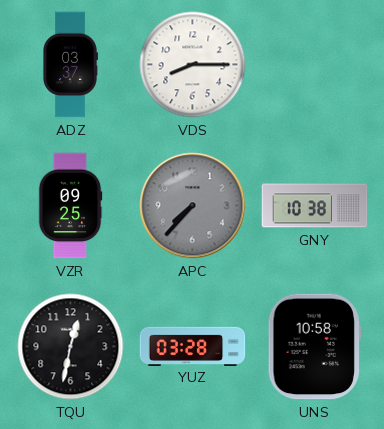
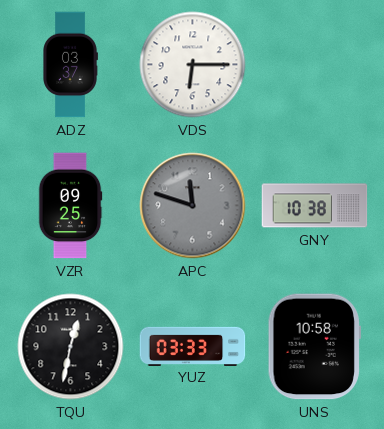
VDS: 8:15 -> 6:15 (193, 65)
APC: 7:37 -> 11:48 (193, 206)
YUZ: 03:28 -> 03:33 (193, 346)
